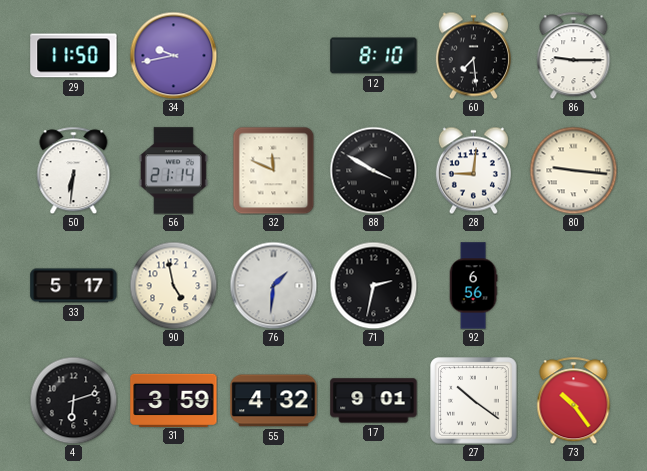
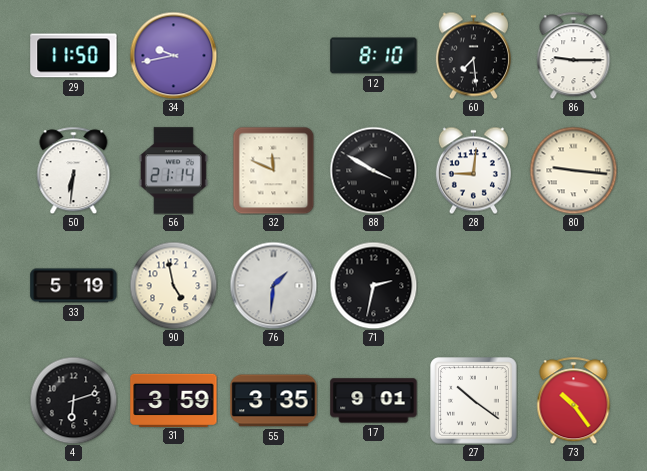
33: 5:17 -> 5:19 (74, 286)
92: 6:56 -> none (473, 286)
55: 4:32 -> 3:35 (274, 401)
